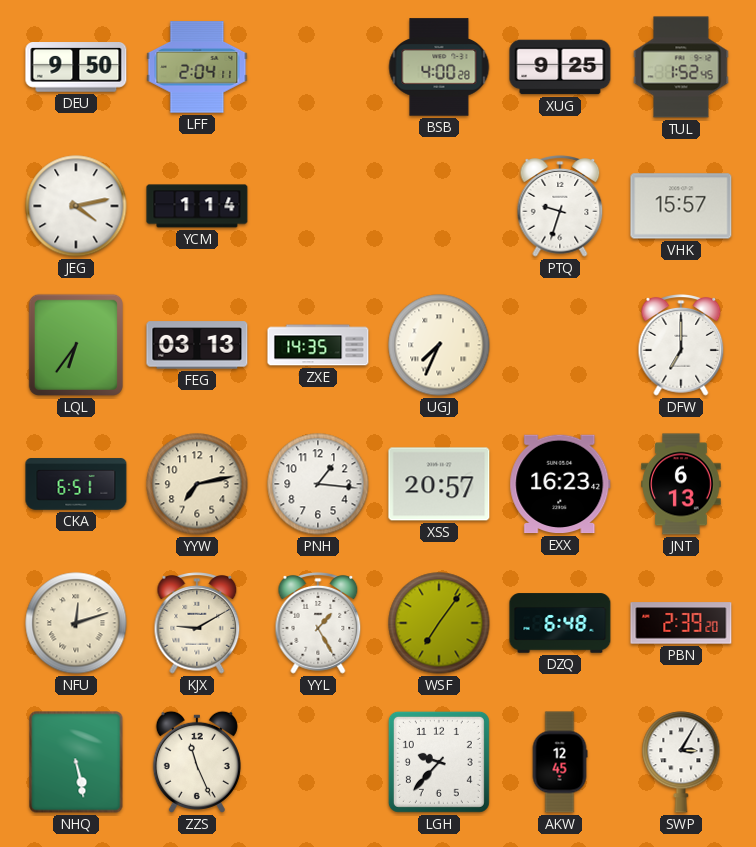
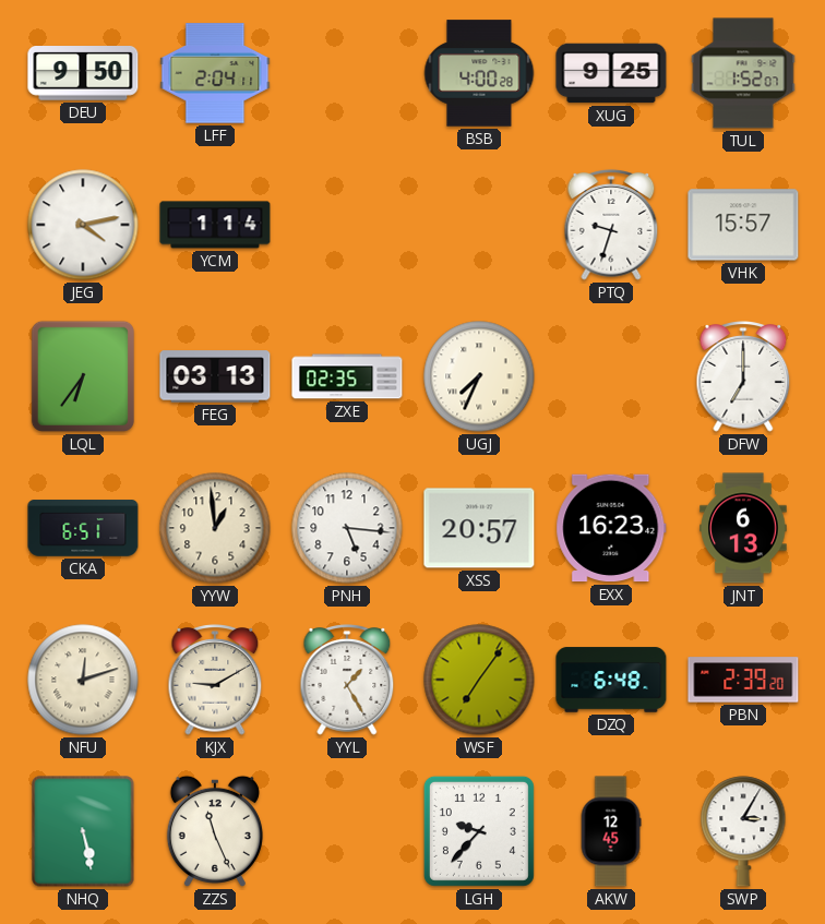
TUL: 1:52:45 -> 1:52:07 (743, 73)
ZXE: 14:35 -> 02:35 (347, 376)
YYW: 7:13 -> 12:59 (215, 528)
PNH: 1:16 -> 5:16 (347, 528)
